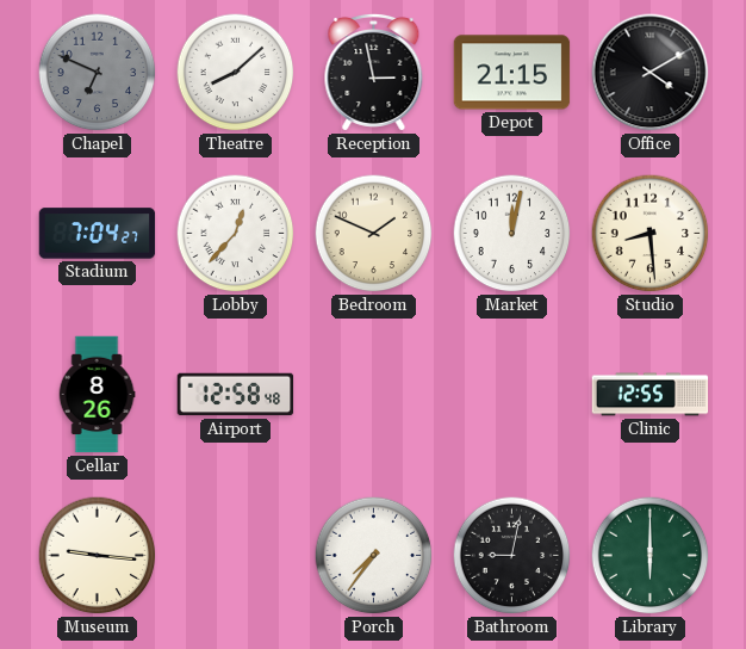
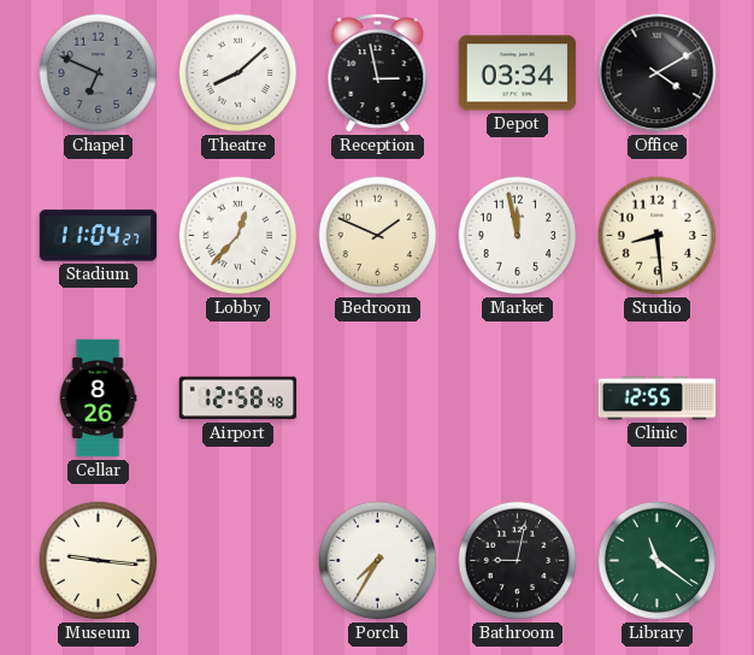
Depot: 21:15 -> 03:34 (518, 73)
Stadium: 7:04 -> 11:04 (99, 236)
Market: 12:02 -> 11:58 (518, 236)
Porch: 7:36 -> 7:35 (378, 561)
Library: 6:00 -> 11:21 (658, 561)
